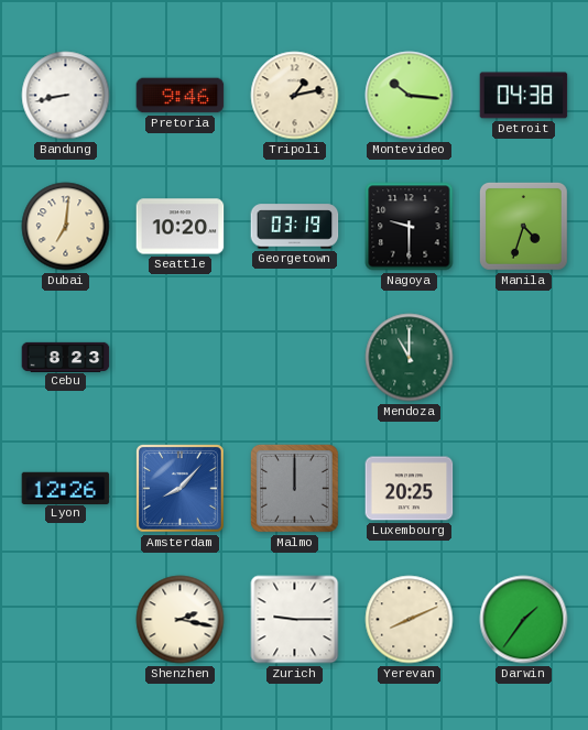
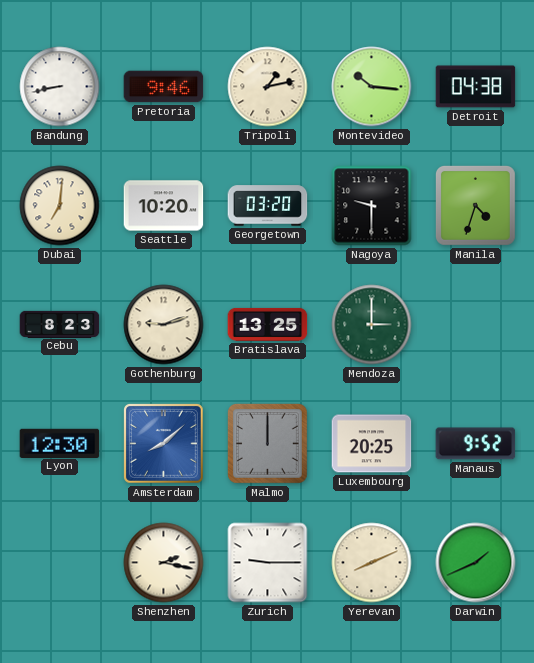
Georgetown: 03:19 -> 03:20 (268, 206)
Gothenburg: none -> 9:12 (164, 325)
Bratislava: none -> 13:25 (268, 324)
Mendoza: 11:00 -> 3:00 (372, 325)
Lyon: 12:26 -> 12:30 (60, 443)
Amsterdam: 8:07 -> 8:08 (164, 444)
Manaus: none -> 9:52 (476, 444)
Darwin: 1:36 -> 1:41 (476, 563)
